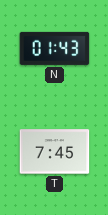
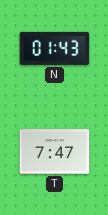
T: 7:45 -> 7:47 (55, 152)
